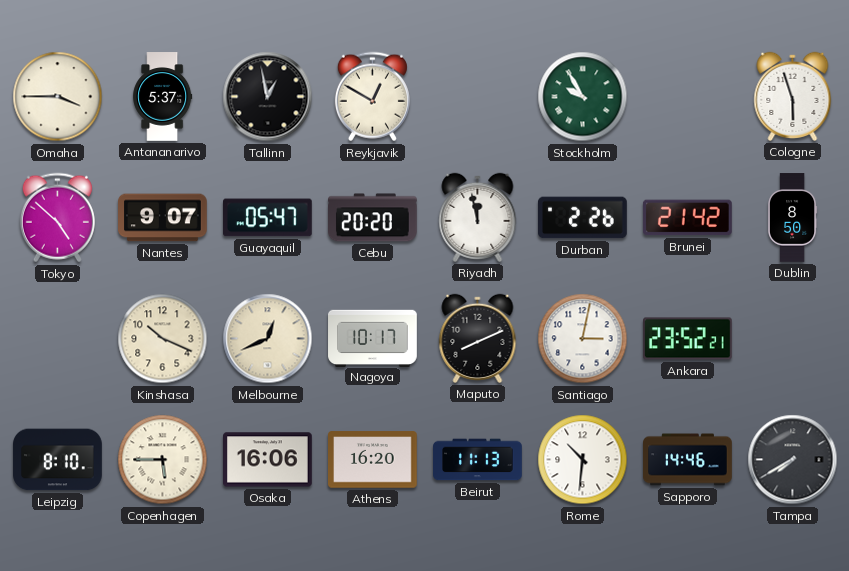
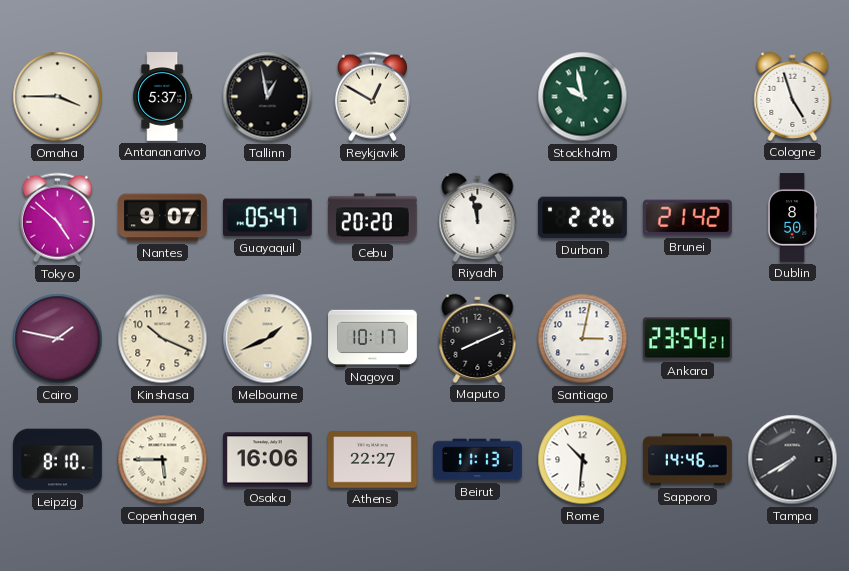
Stockholm: 9:55 -> 9:58 (583, 97)
Cologne: 5:57 -> 4:57 (793, 96)
Cairo: none -> 1:47 (58, 339)
Melbourne: 12:41 -> 1:41 (268, 339)
Ankara: 23:52 -> 23:54 (688, 339)
Athens: 16:20 -> 22:27 (373, 460)
